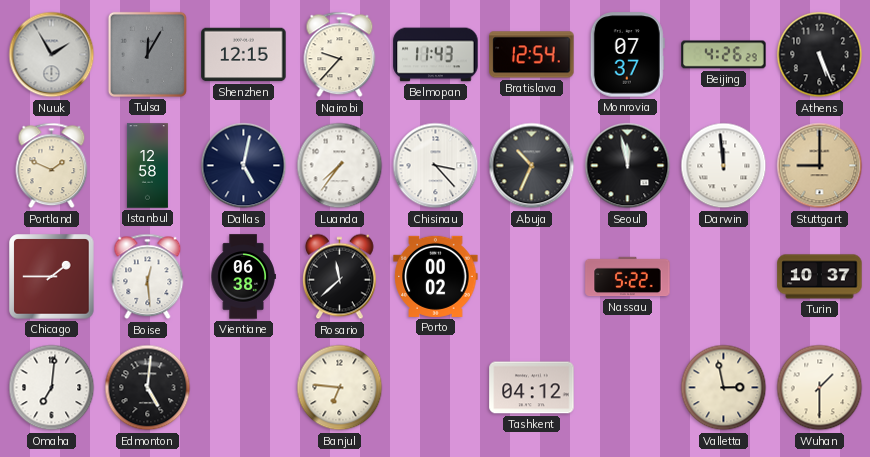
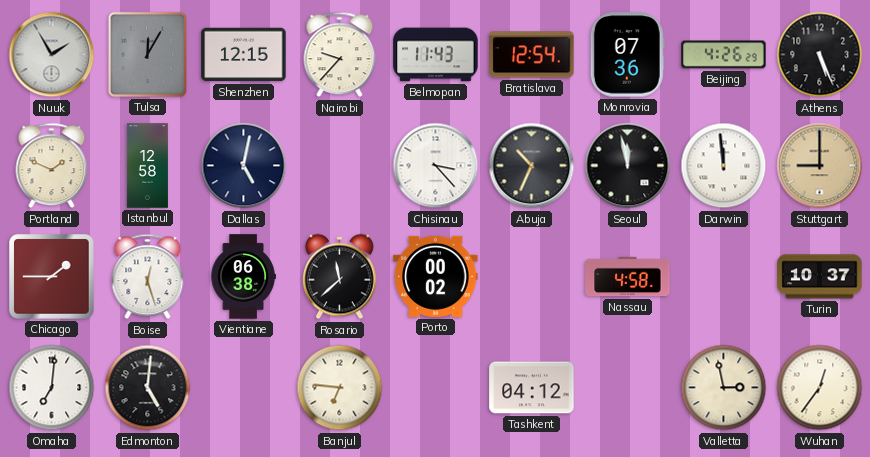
Monrovia: 07:37 -> 07:36 (627, 55)
Luanda: 7:36 -> none (340, 166)
Boise: 12:29 -> 12:27 (148, 277)
Nassau: 5:22 -> 4:58 (628, 277)
Wuhan: 1:30 -> 12:36 (820, 388)
